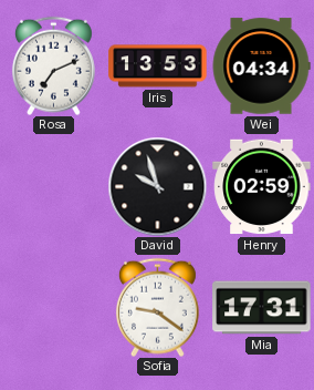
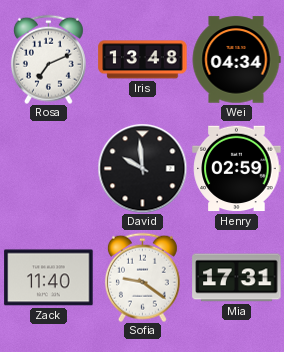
Iris: 13:53 -> 13:48 (143, 60)
David: 9:57 -> 9:59 (142, 168)
Zack: none -> 11:40 (49, 278)
